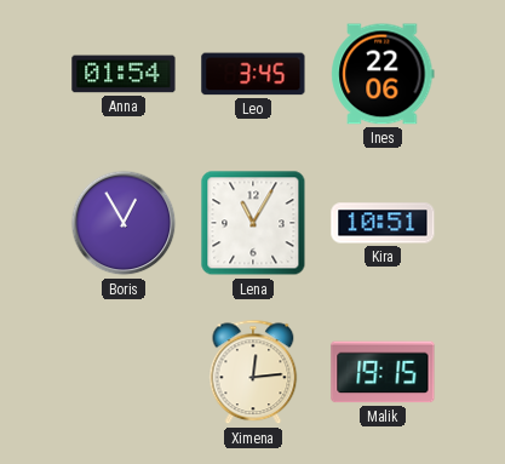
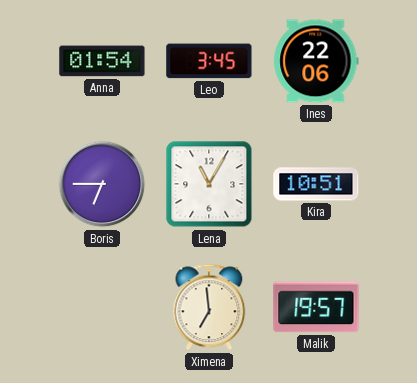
Boris: 12:55 -> 6:45 (102, 184)
Ximena: 12:14 -> 6:59 (209, 307)
Malik: 19:15 -> 19:57 (316, 307)
